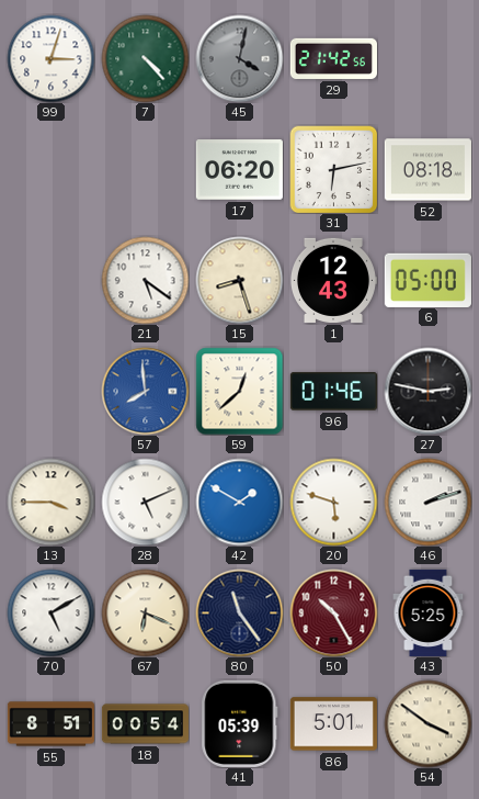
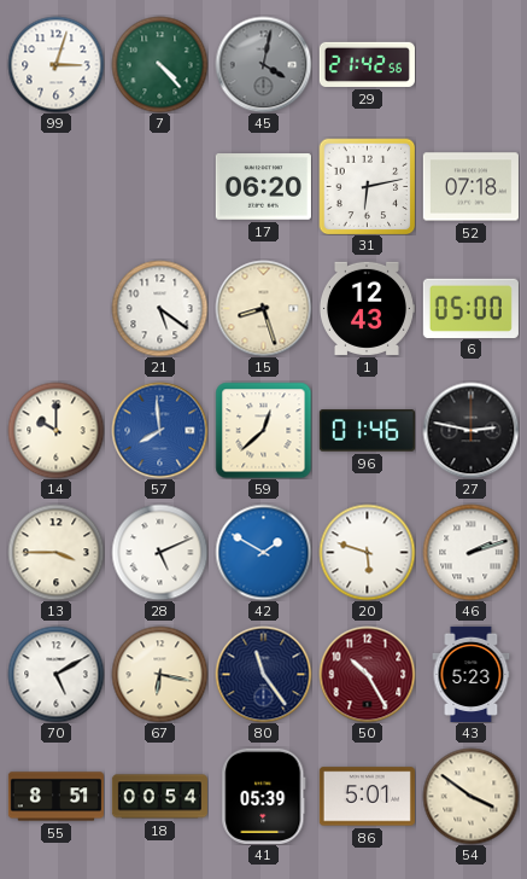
52: 08:18 -> 07:18 (470, 187)
14: none -> 10:00 (55, 430)
67: 6:19 -> 6:17 (159, 674)
43: 5:25 -> 5:23 (472, 674)
